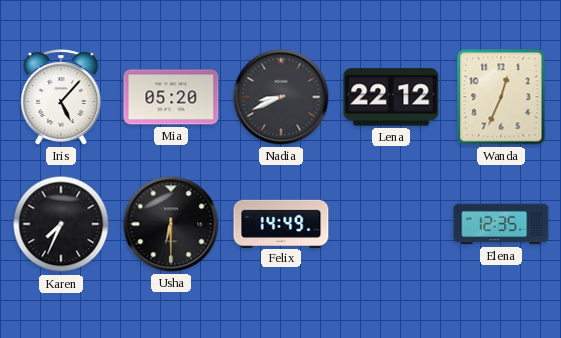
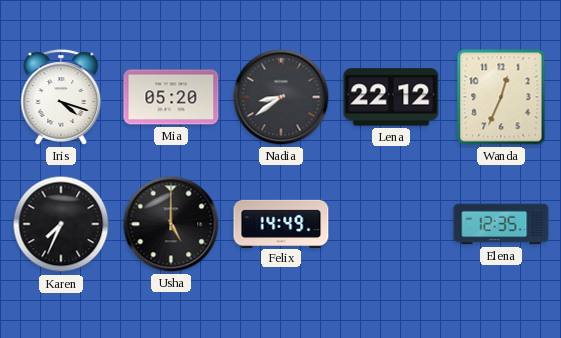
Iris: 5:07 -> 4:18 (61, 97)
Nadia: 8:41 -> 8:39 (281, 97)
Usha: 6:30 -> 5:00 (171, 224)
